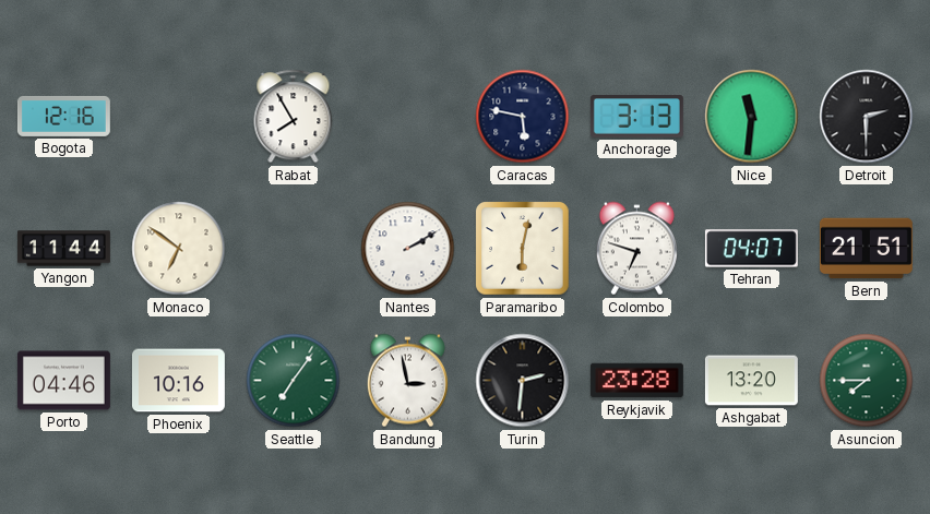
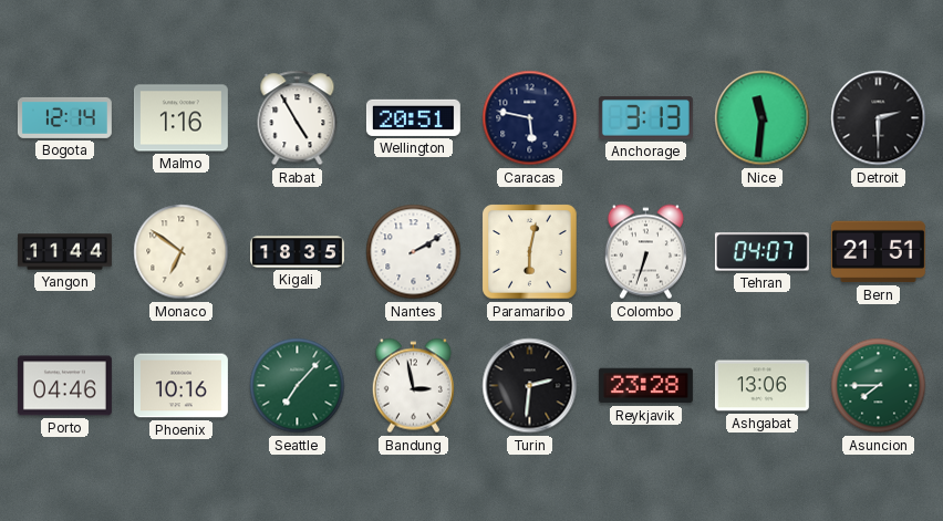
Bogota: 12:16 -> 12:14 (64, 117)
Malmo: none -> 1:16 (180, 118)
Rabat: 7:55 -> 4:55 (298, 118)
Wellington: none -> 20:51 (413, 117)
Kigali: none -> 18:35 (297, 252)
Colombo: 6:48 -> 6:33 (645, 252)
Seattle: 7:06 -> 7:07 (298, 386)
Ashgabat: 13:20 -> 13:06 (761, 386)
